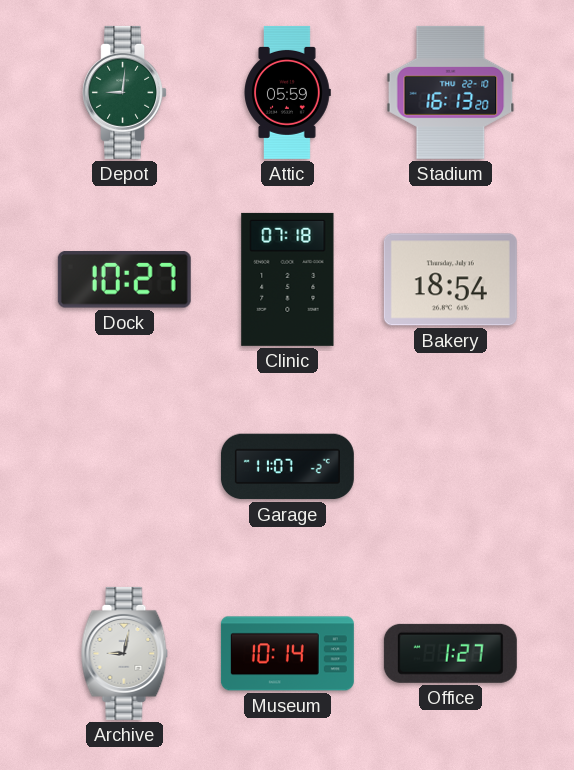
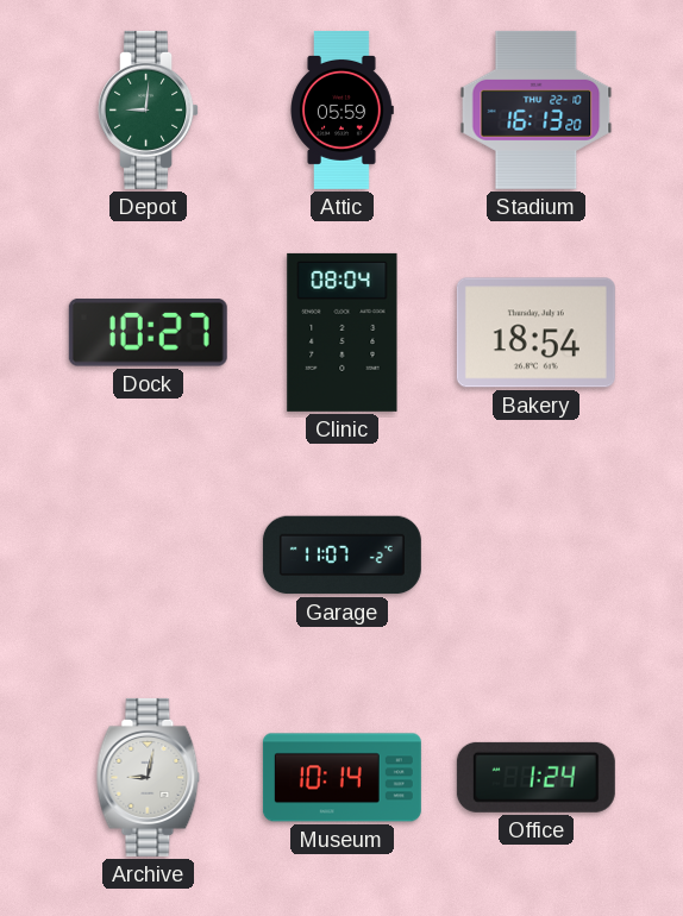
Clinic: 07:18 -> 08:04 (343, 332)
Office: 1:27 -> 1:24 (535, 777)
